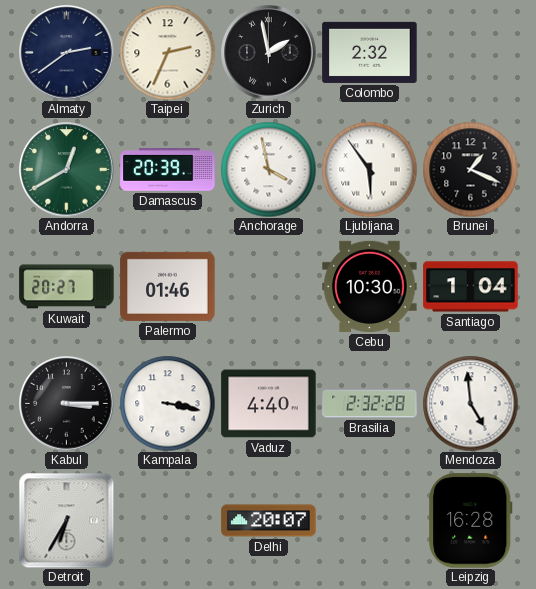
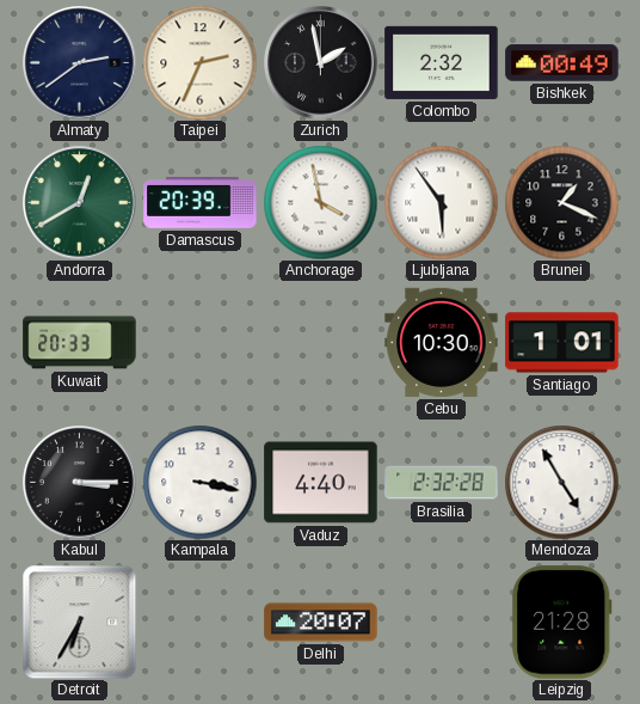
Bishkek: none -> 00:49 (562, 63)
Kuwait: 20:27 -> 20:33 (80, 343)
Palermo: 01:46 -> none (168, 286)
Santiago: 1:04 -> 1:01 (562, 343)
Mendoza: 4:59 -> 4:55 (561, 482)
Leipzig: 16:28 -> 21:28 (562, 623)
